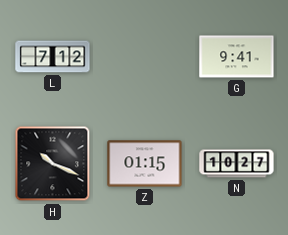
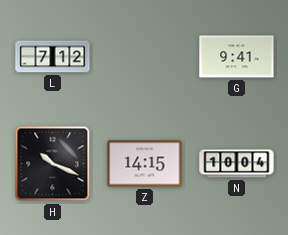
Z: 01:15 -> 14:15 (145, 164)
N: 10:27 -> 10:04 (237, 164)
